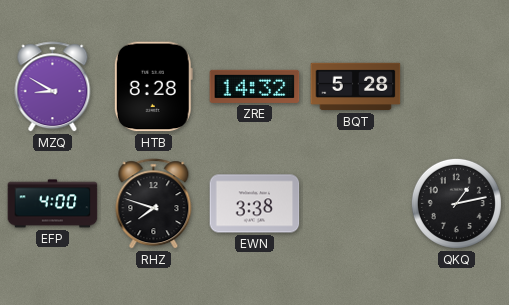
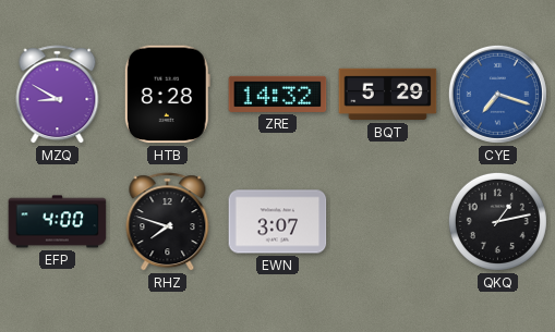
BQT: 5:28 -> 5:29 (388, 95)
CYE: none -> 7:18 (497, 94)
EWN: 3:38 -> 3:07 (278, 222)
